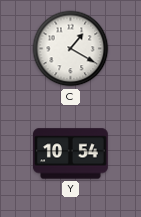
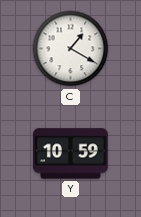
Y: 10:54 -> 10:59 (70, 154)
